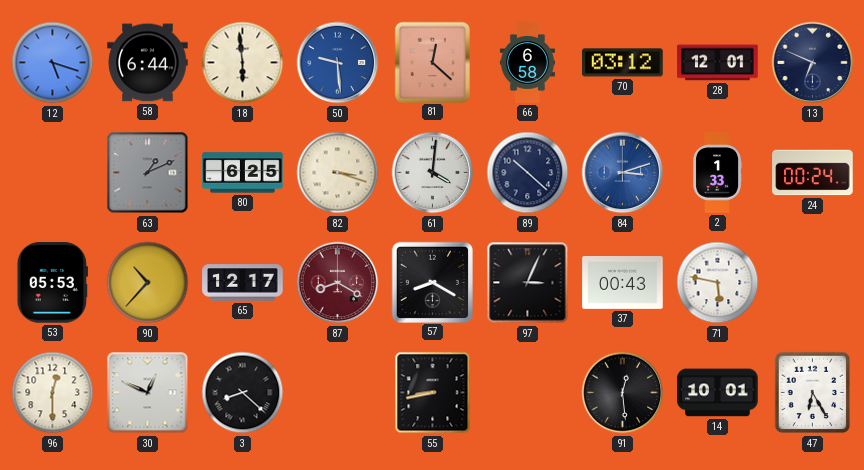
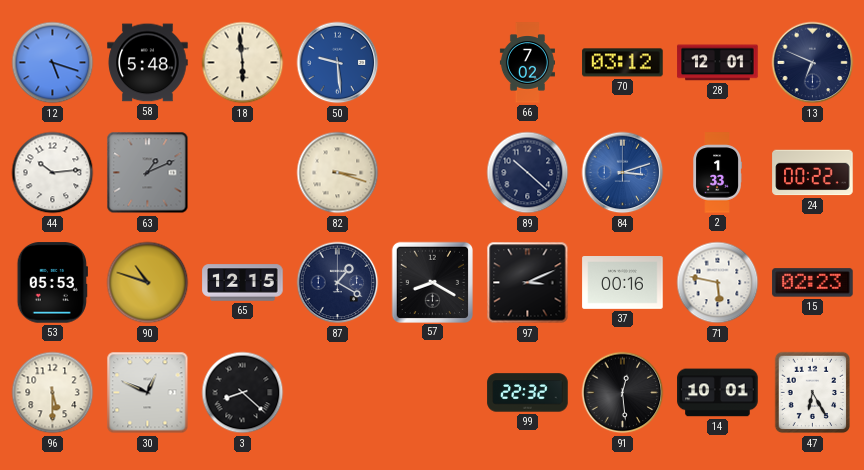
58: 6:44 -> 5:48 (148, 63)
81: 12:22 -> none (432, 62)
66: 6:58 -> 7:02 (527, 63)
44: none -> 10:14 (53, 173)
80: 6:25 -> none (243, 173)
61: 4:01 -> none (433, 173)
24: 00:24 -> 00:22 (813, 173)
90: 10:37 -> 10:48 (148, 283)
65: 12:17 -> 12:15 (243, 283)
87: 8:20 -> 1:20 (338, 283)
87 dial: burgundy -> navy (338, 283)
97: 3:04 -> 3:11 (528, 283)
37: 00:43 -> 00:16 (623, 283)
15: none -> 02:23 (813, 283)
96: 12:30 -> 5:30 (53, 393)
55: 8:43 -> none (433, 393)
99: none -> 22:32 (528, 393)
